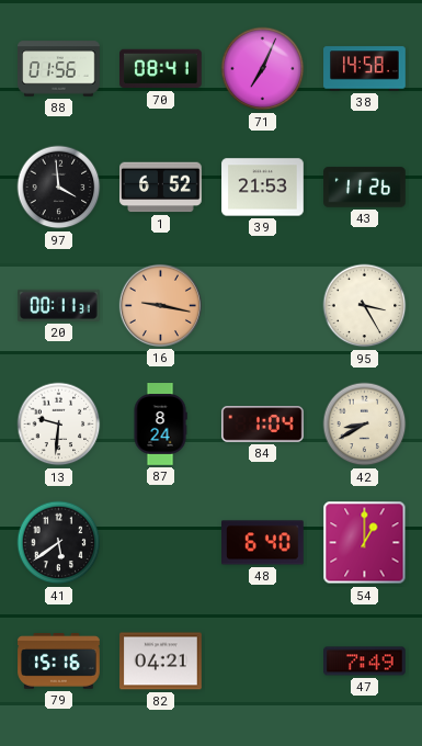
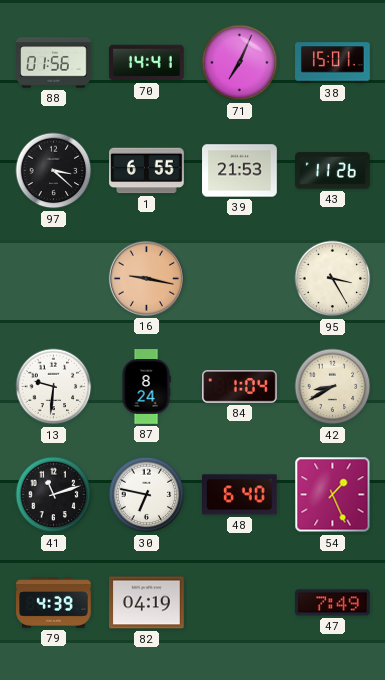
70: 08:41 -> 14:41 (147, 63)
38: 14:58 -> 15:01 (333, 63)
97: 3:59 -> 3:22 (54, 171)
1: 6:52 -> 6:55 (147, 171)
20: 00:11 -> none (59, 305)
41: 5:39 -> 11:12 (54, 495)
30: none -> 6:47 (147, 495)
54: 1:00 -> 1:26 (333, 495)
79: 15:16 -> 4:39 (54, 603)
82: 04:21 -> 04:19 (147, 603)
